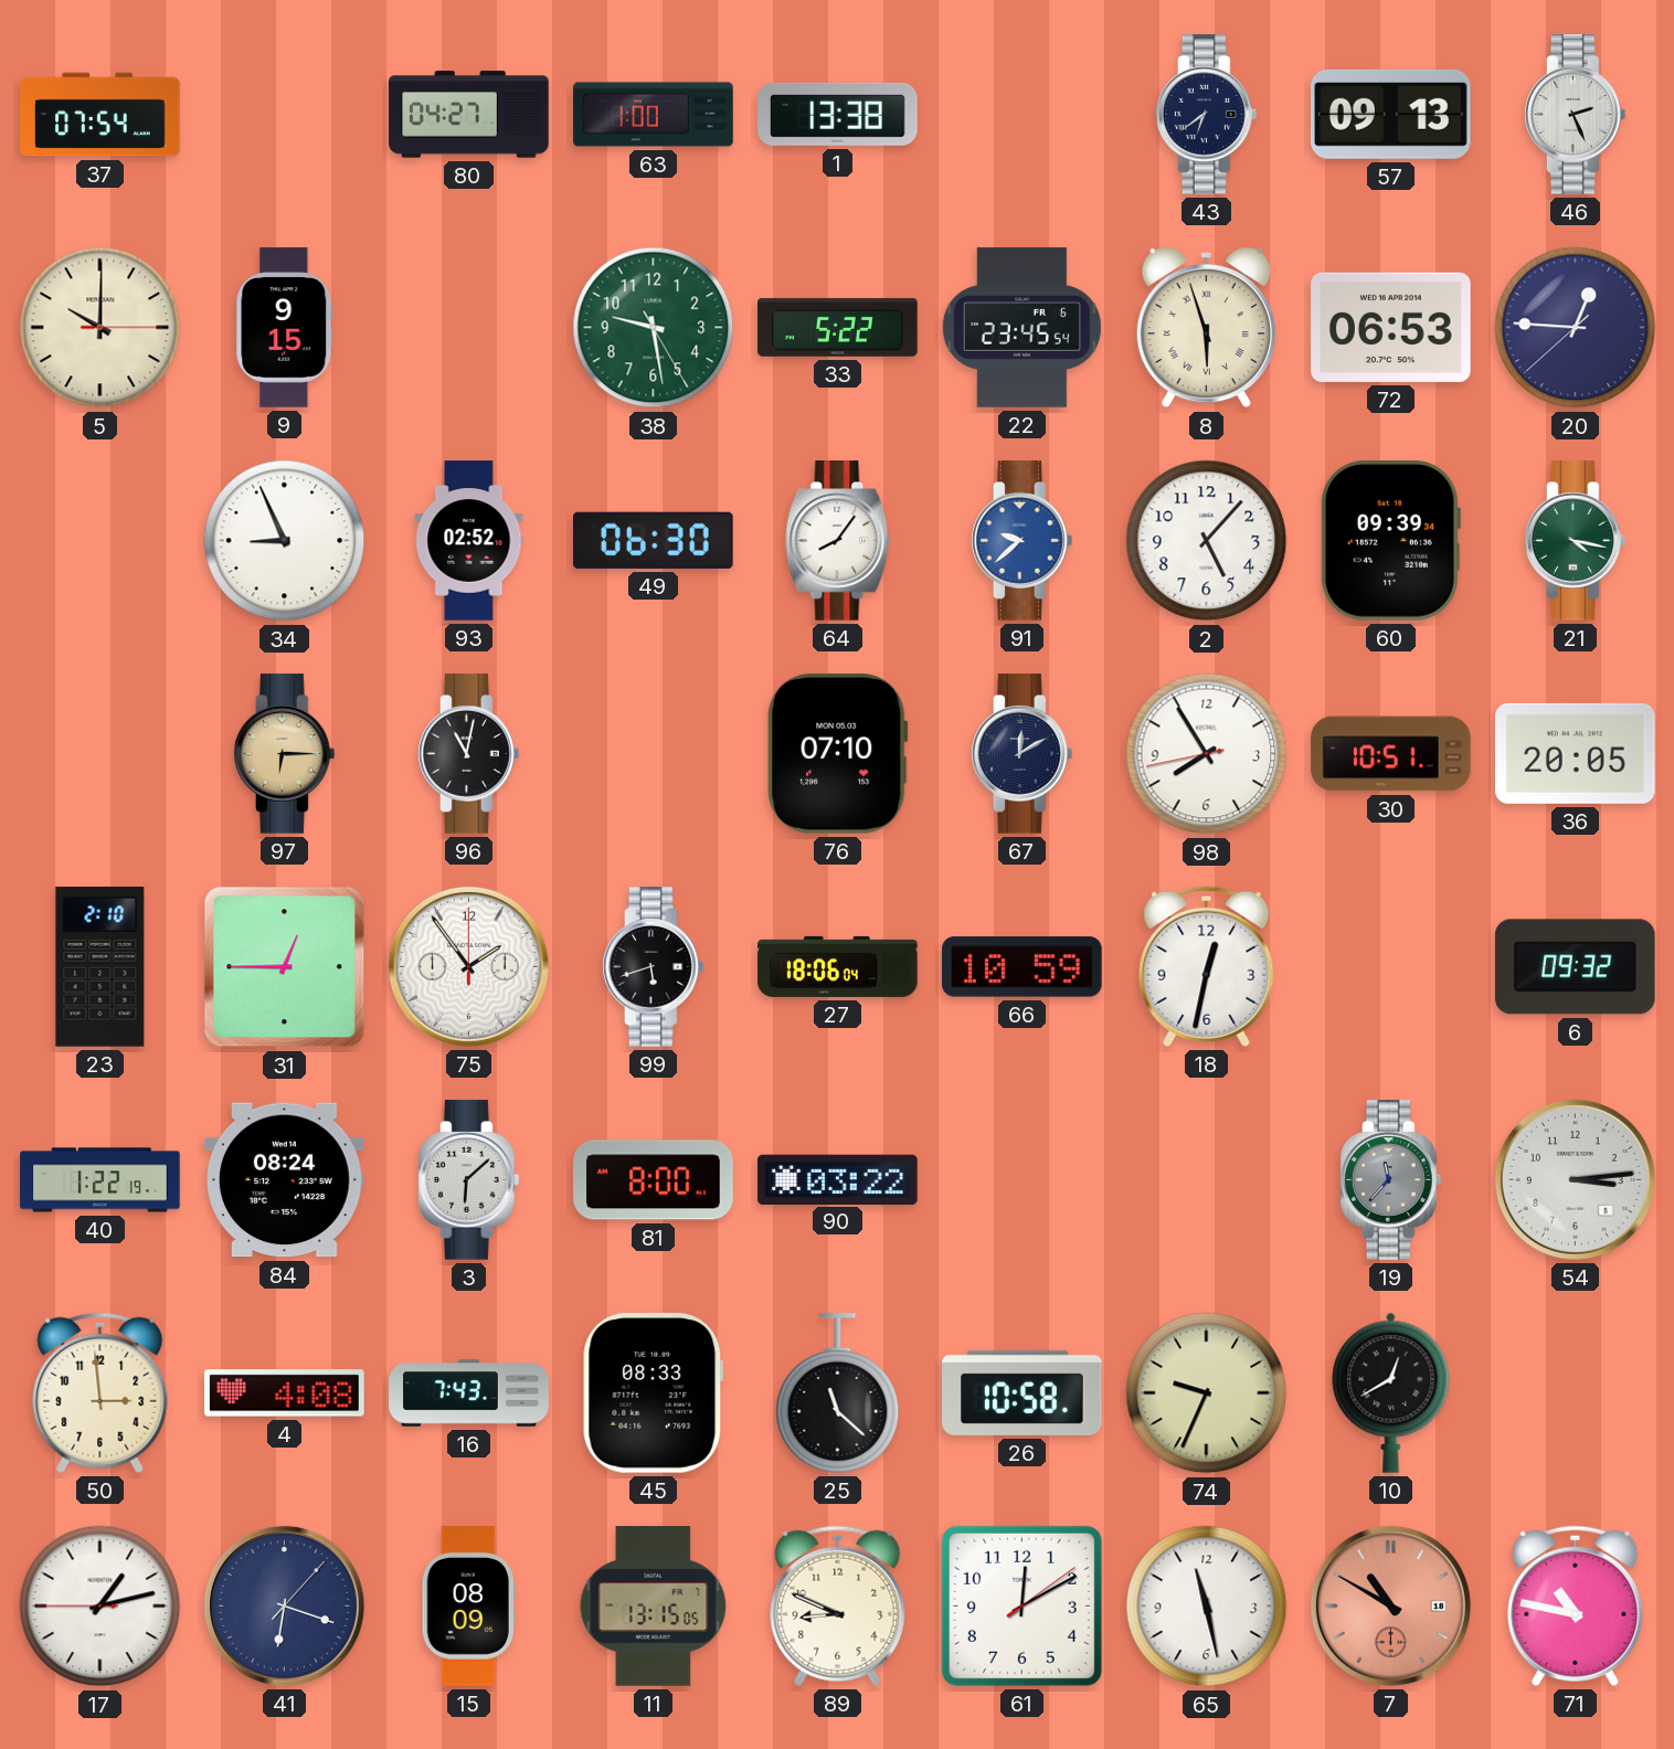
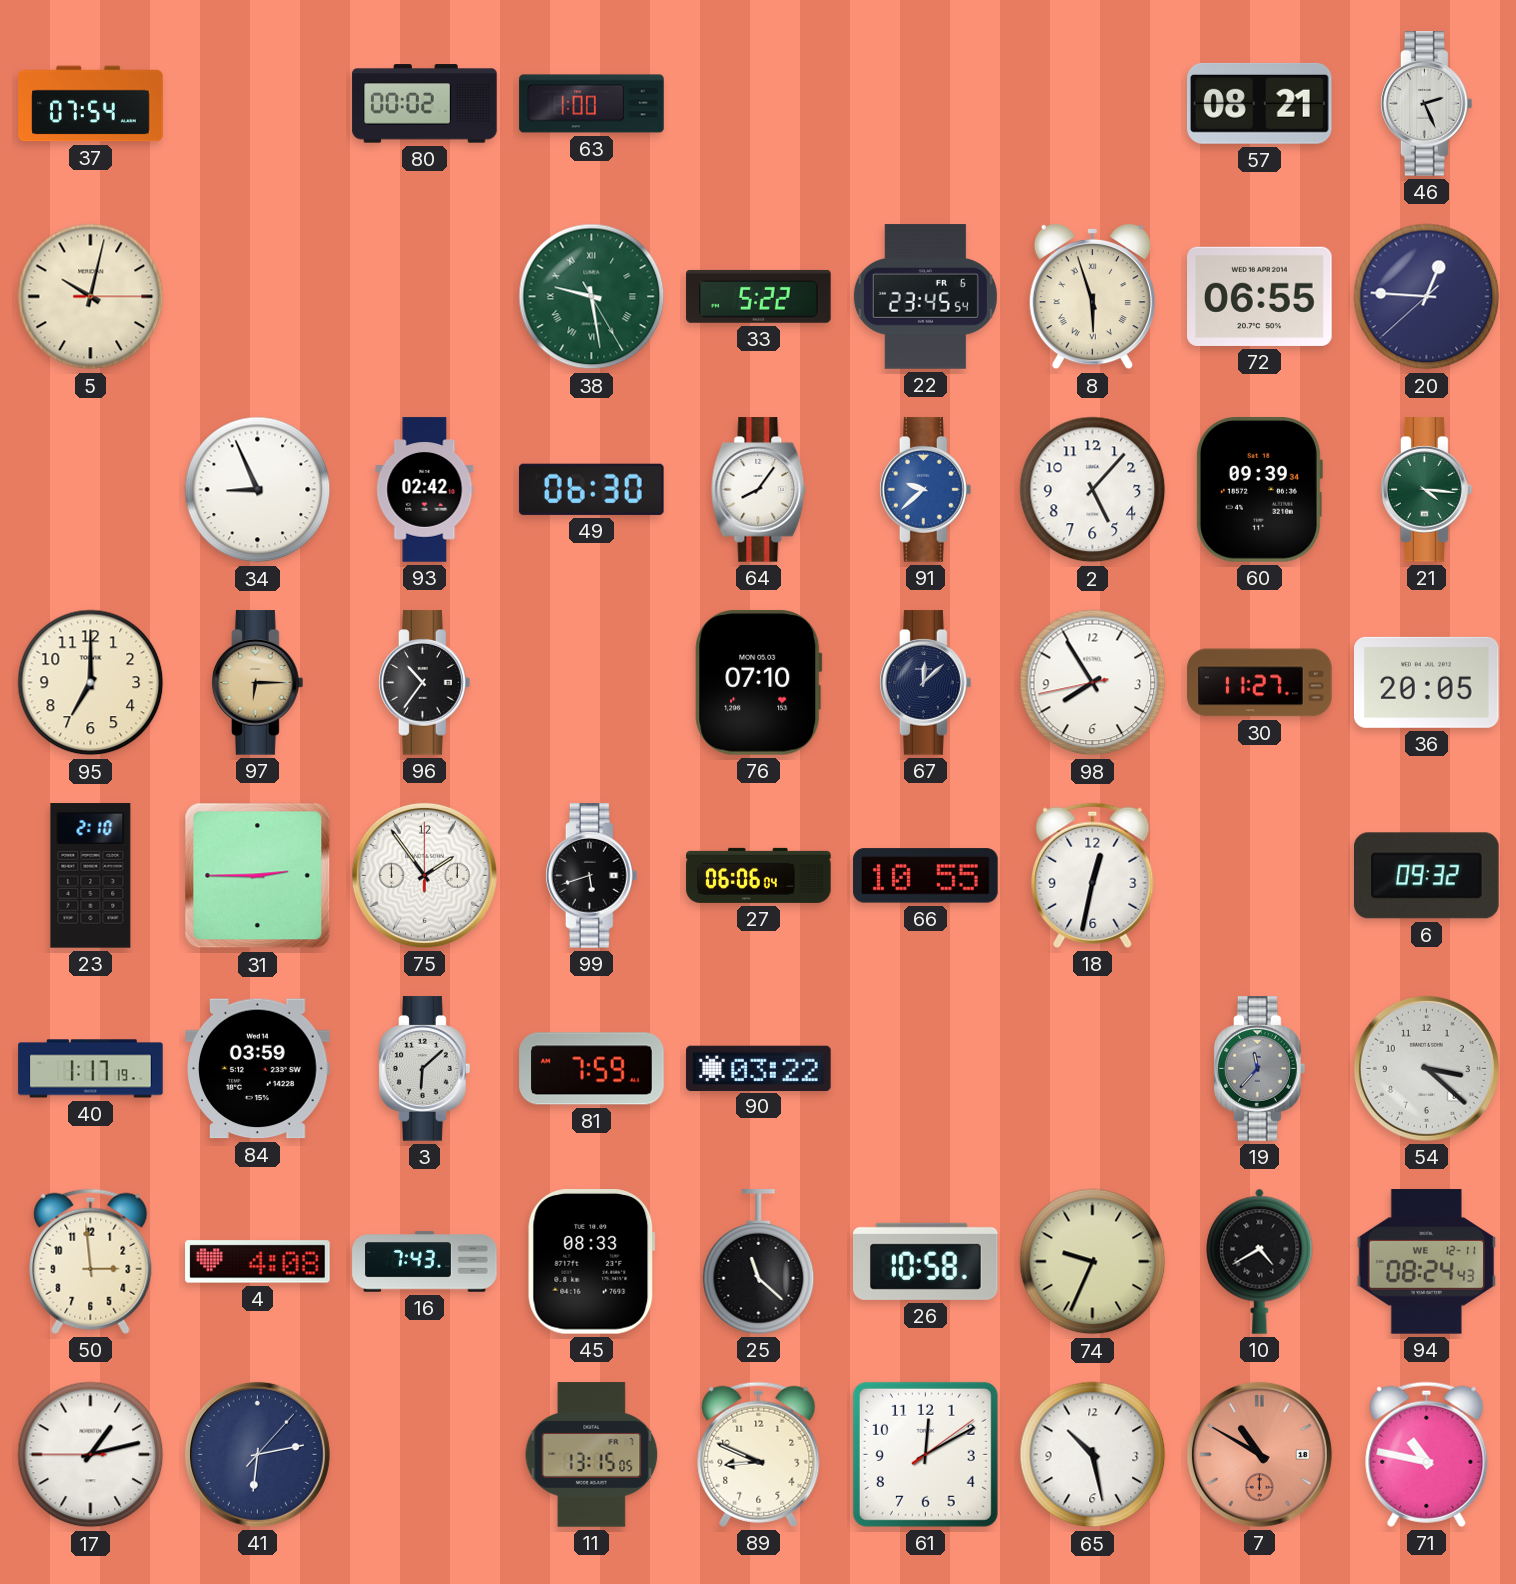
80: 04:27 -> 00:02 (425, 104)
1: 13:38 -> none (838, 114)
43: 6:39 -> none (1207, 115)
57: 09:13 -> 08:21 (1260, 103)
5: 10:00 -> 10:02 (91, 297)
9: 9:15 -> none (285, 328)
38 numerals: Arabic -> Roman (592, 297)
72: 06:53 -> 06:55 (1260, 296)
93: 02:52 -> 02:42 (425, 490)
21: 4:17 -> 4:16 (1427, 490)
95: none -> 7:00 (91, 683)
96: 11:02 -> 10:36 (425, 683)
67: 12:10 -> 12:08 (926, 683)
30: 10:51 -> 11:27 (1260, 683)
31: 12:45 -> 2:45 (258, 876)
27: 18:06 -> 06:06 (759, 875)
66: 10:59 -> 10:55 (926, 876)
40: 1:22 -> 1:17 (91, 1069)
84: 08:24 -> 03:59 (258, 1069)
81: 8:00 -> 7:59 (592, 1069)
54: 3:14 -> 3:22 (1426, 1068)
10: 12:40 -> 4:40 (1260, 1261)
94: none -> 08:24 (1427, 1262)
41: 6:18 -> 6:13 (257, 1454)
15: 08:09 -> none (468, 1607)
65: 11:28 -> 10:28 (1093, 1455)
